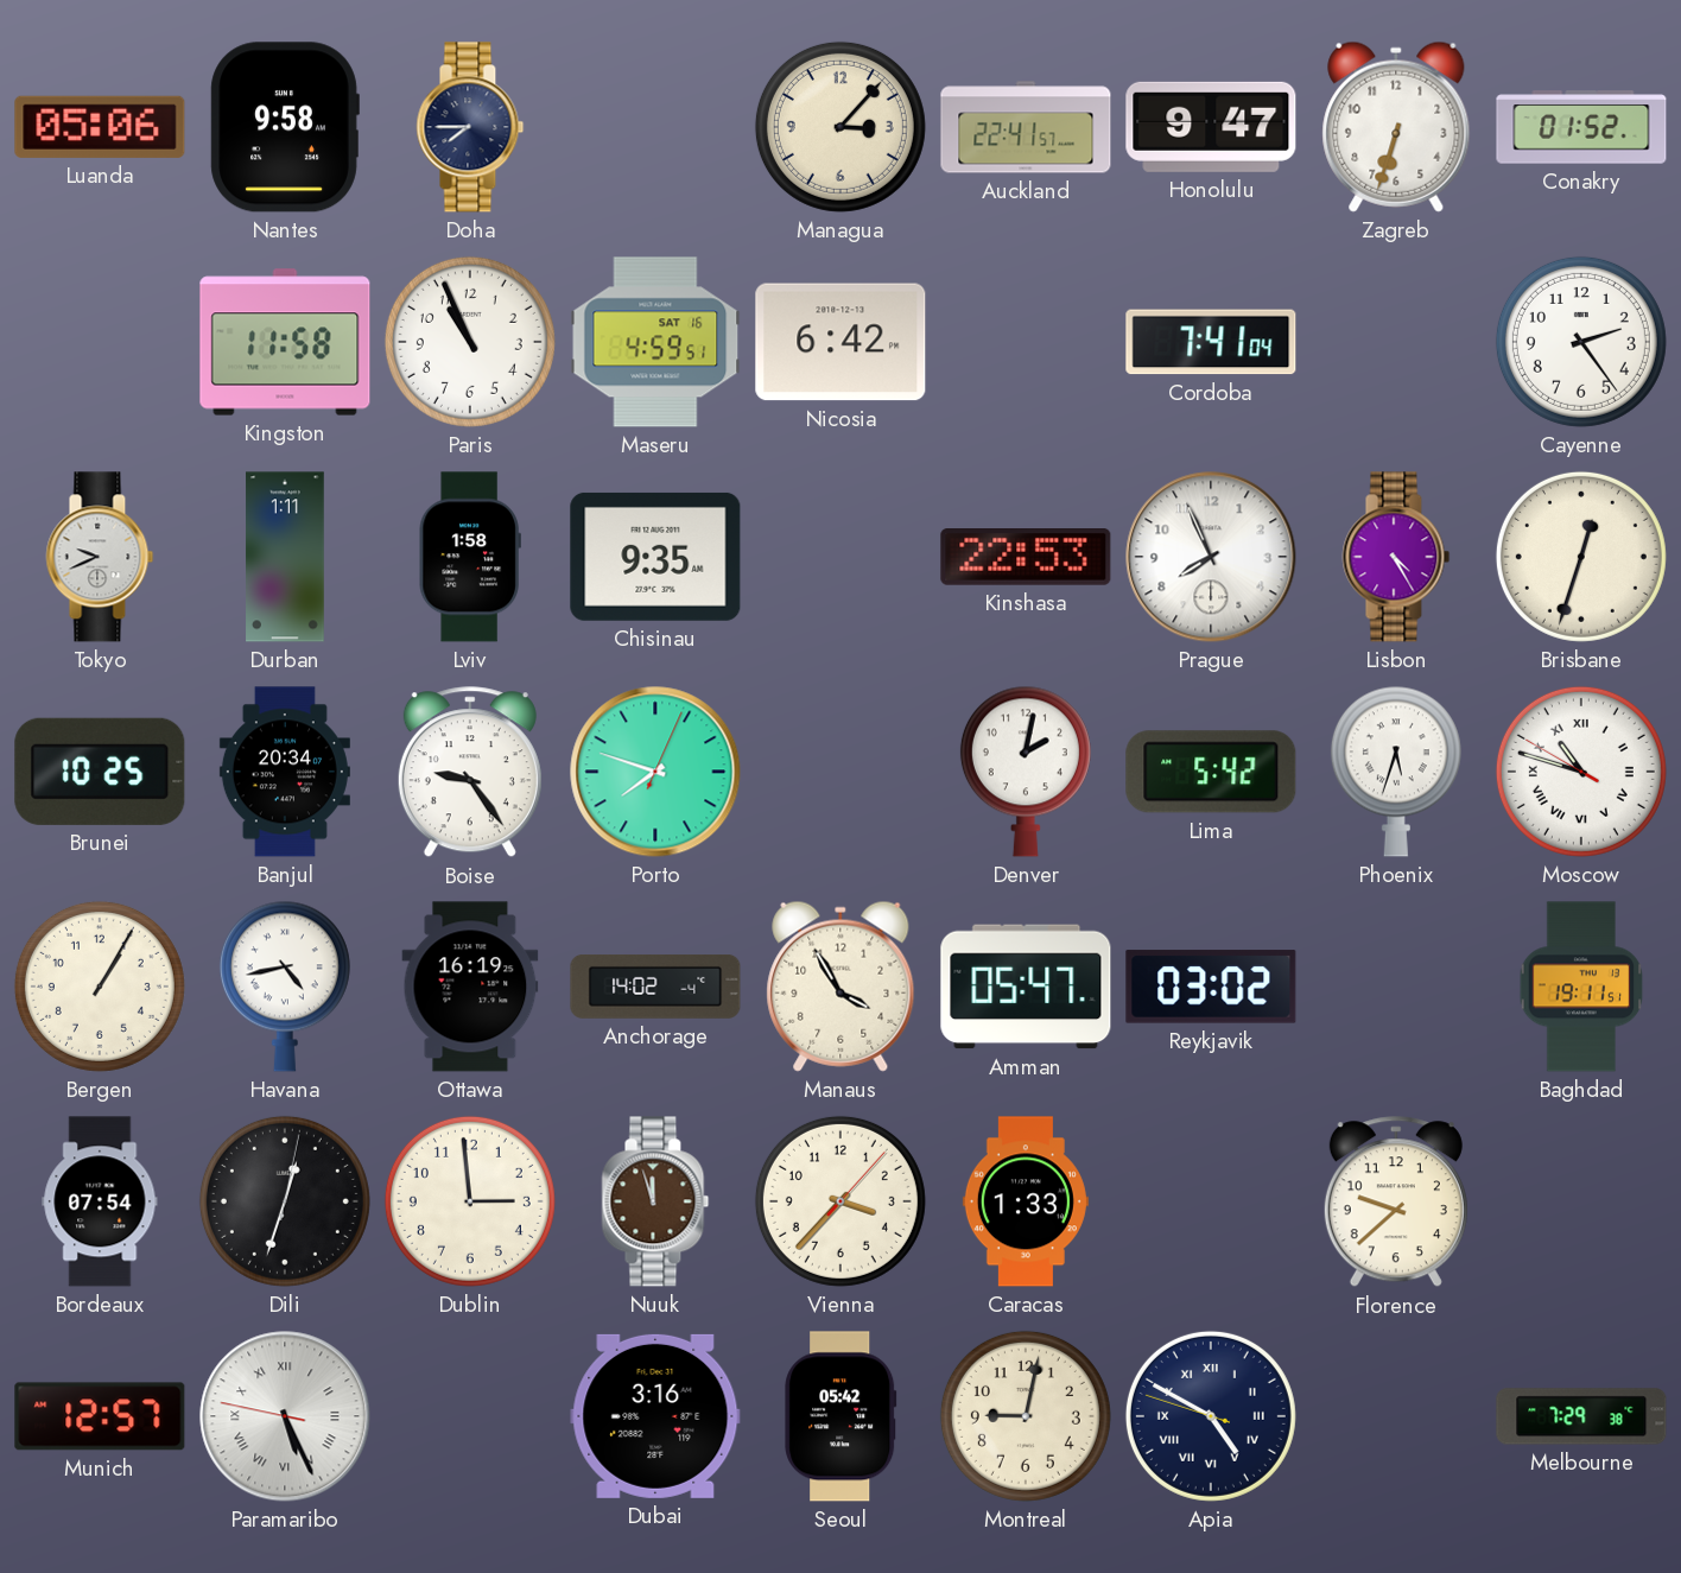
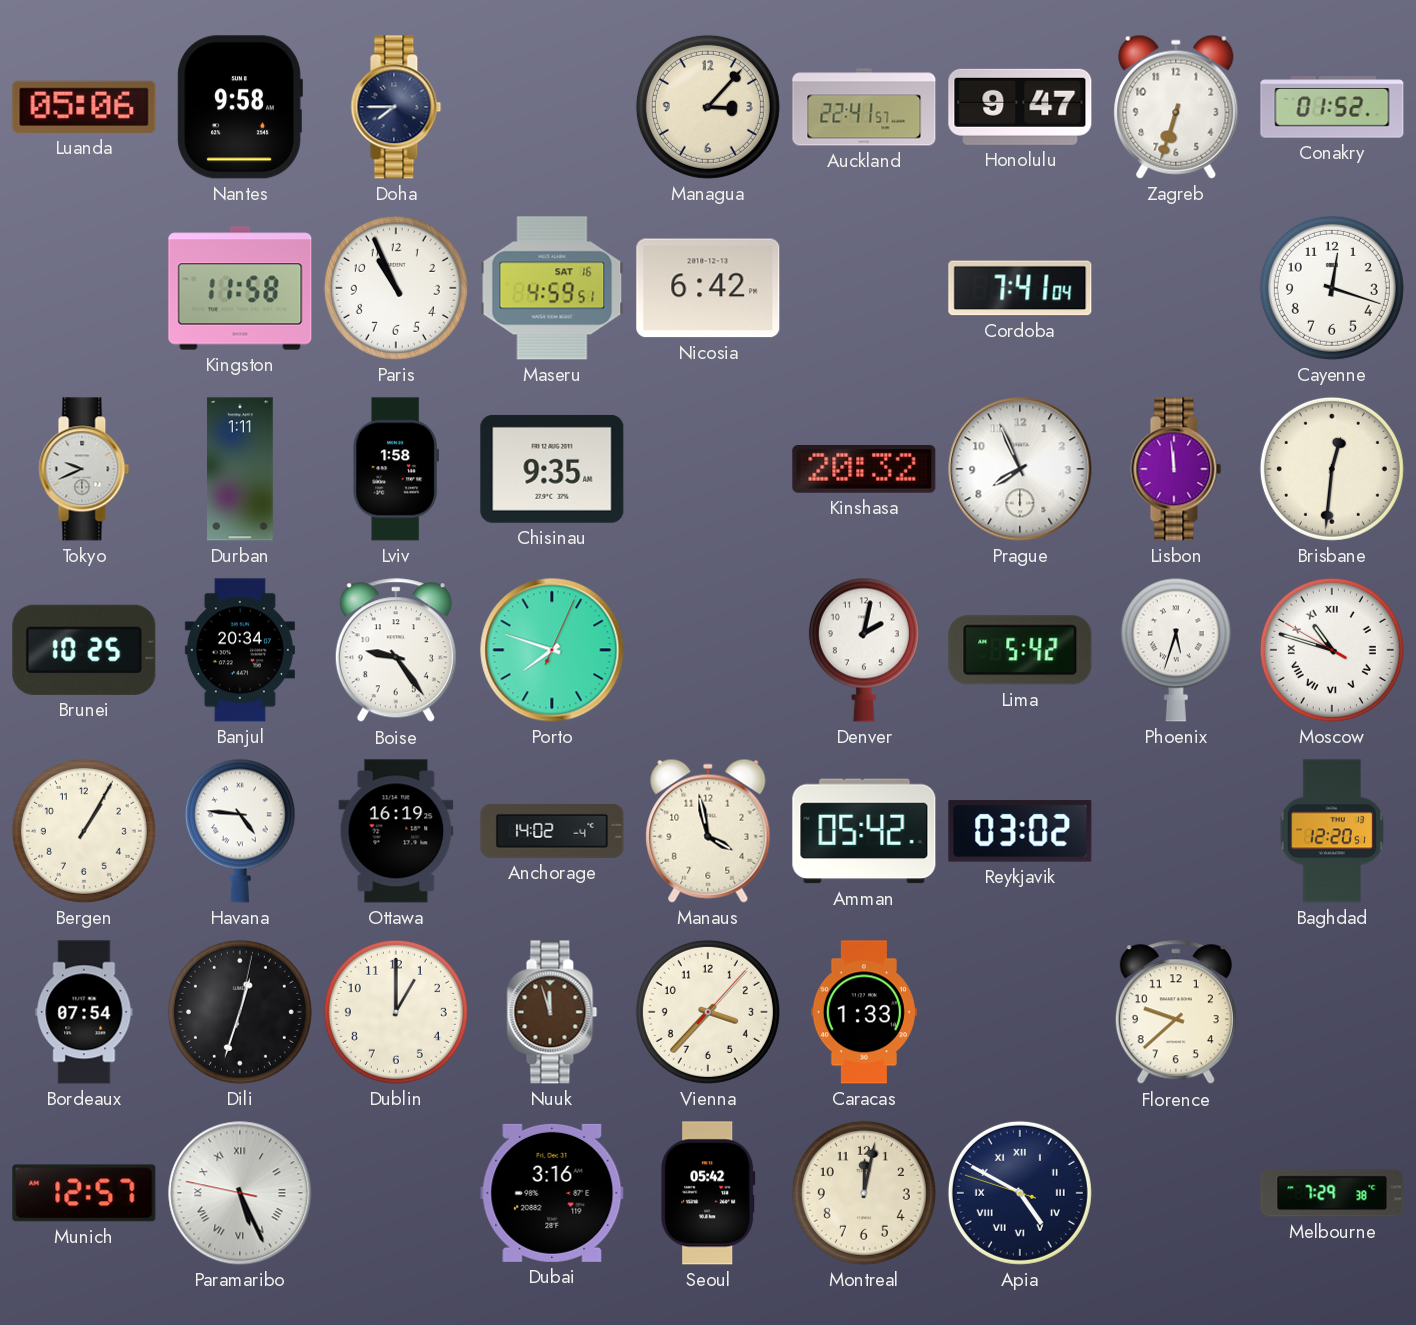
Cayenne: 2:24 -> 12:18 (1332, 288)
Kinshasa: 22:53 -> 20:32 (864, 470)
Lisbon: 4:25 -> 11:59 (1176, 469)
Brisbane: 12:33 -> 12:31 (1332, 469)
Havana: 4:43 -> 4:46 (240, 831)
Manaus: 3:55 -> 3:58 (708, 831)
Amman: 05:47 -> 05:42 (864, 831)
Baghdad: 19:11 -> 12:20 (1332, 831)
Dublin: 2:59 -> 1:00 (396, 1012)
Montreal: 9:02 -> 12:02 (864, 1193)
